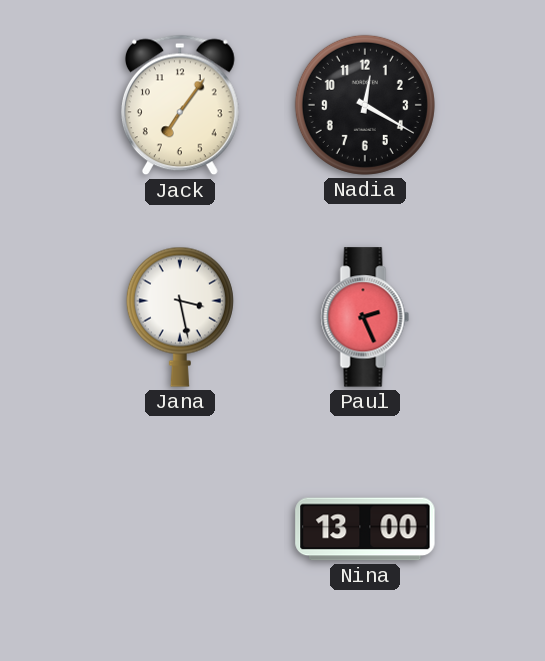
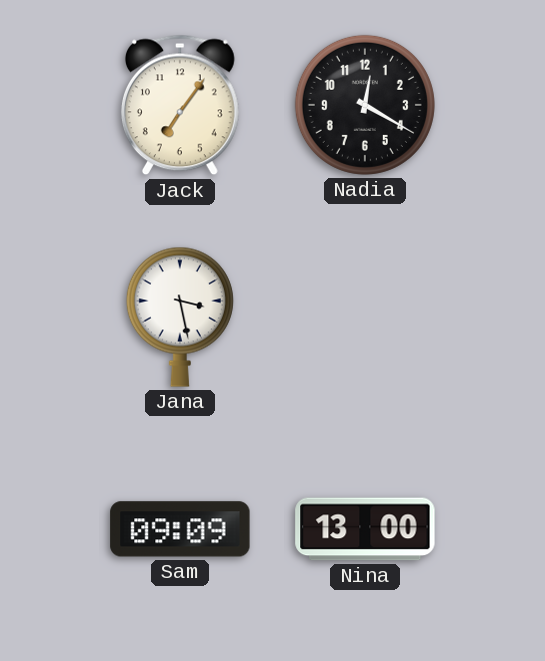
Paul: 2:26 -> none (365, 317)
Sam: none -> 09:09 (180, 529)
